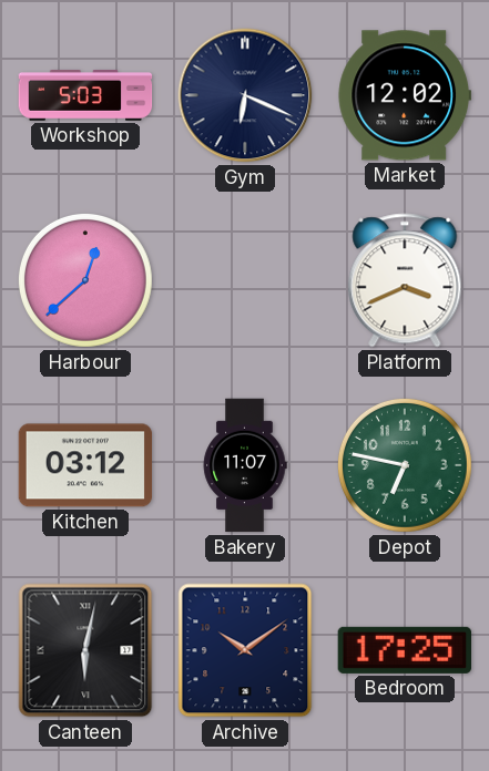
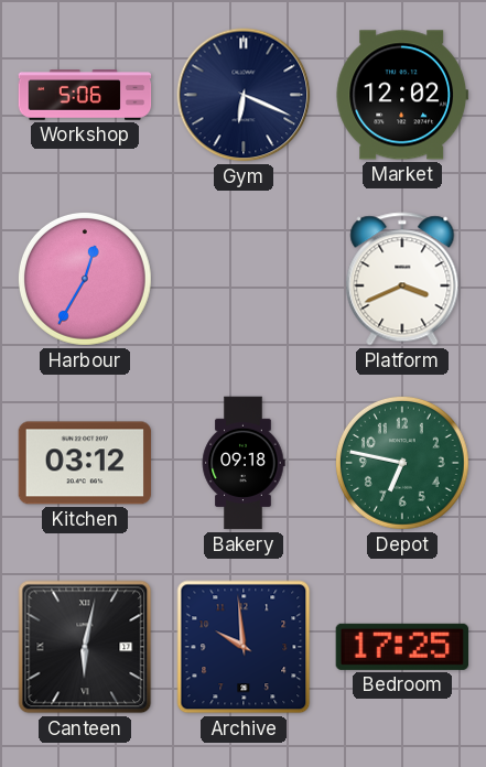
Workshop: 5:03 -> 5:06 (85, 96)
Harbour: 12:38 -> 12:35 (85, 279)
Bakery: 11:07 -> 09:18 (244, 463)
Archive: 10:09 -> 9:59 (244, 647)
